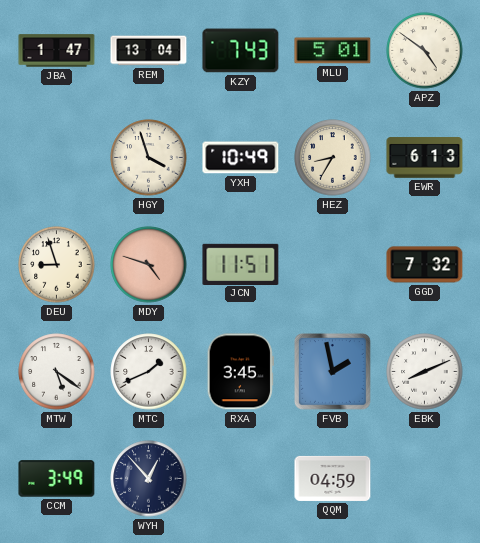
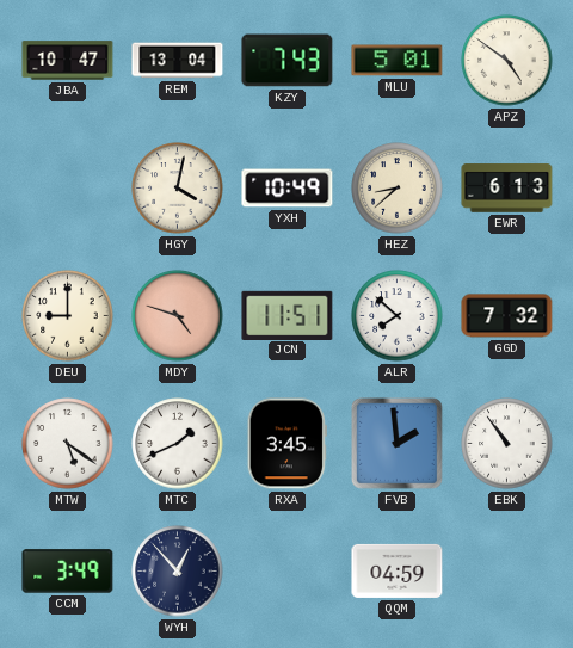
JBA: 1:47 -> 10:47 (68, 61)
HGY: 3:57 -> 4:02 (178, 189)
HEZ: 8:35 -> 8:38 (398, 189)
DEU: 8:57 -> 9:00 (68, 316)
ALR: none -> 7:52 (398, 316)
FVB: 1:58 -> 1:59 (398, 444)
EBK: 8:11 -> 10:54 (507, 444)
